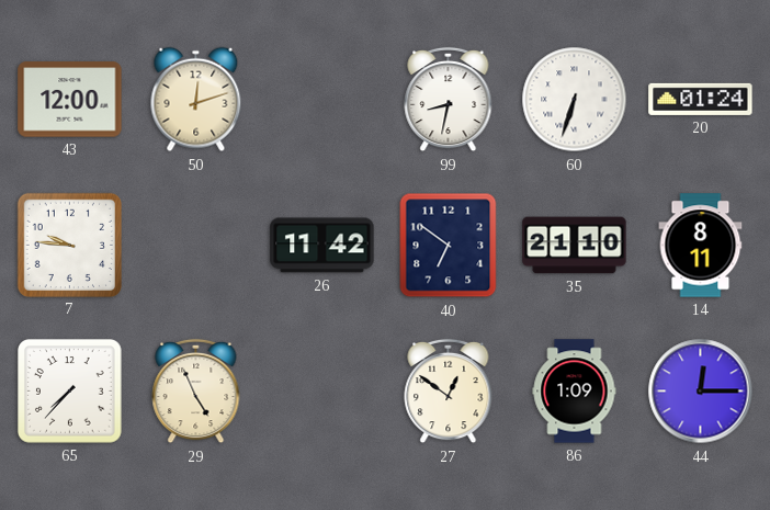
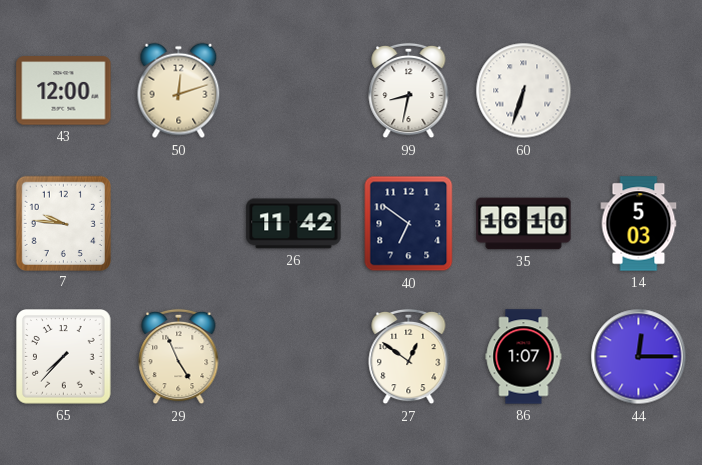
20: 01:24 -> none (701, 99)
35: 21:10 -> 16:10 (524, 224)
14: 8:11 -> 5:03 (639, 224)
86: 1:09 -> 1:07 (524, 357)
